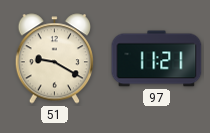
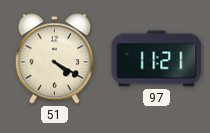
51: 9:20 -> 4:20 (54, 59)
